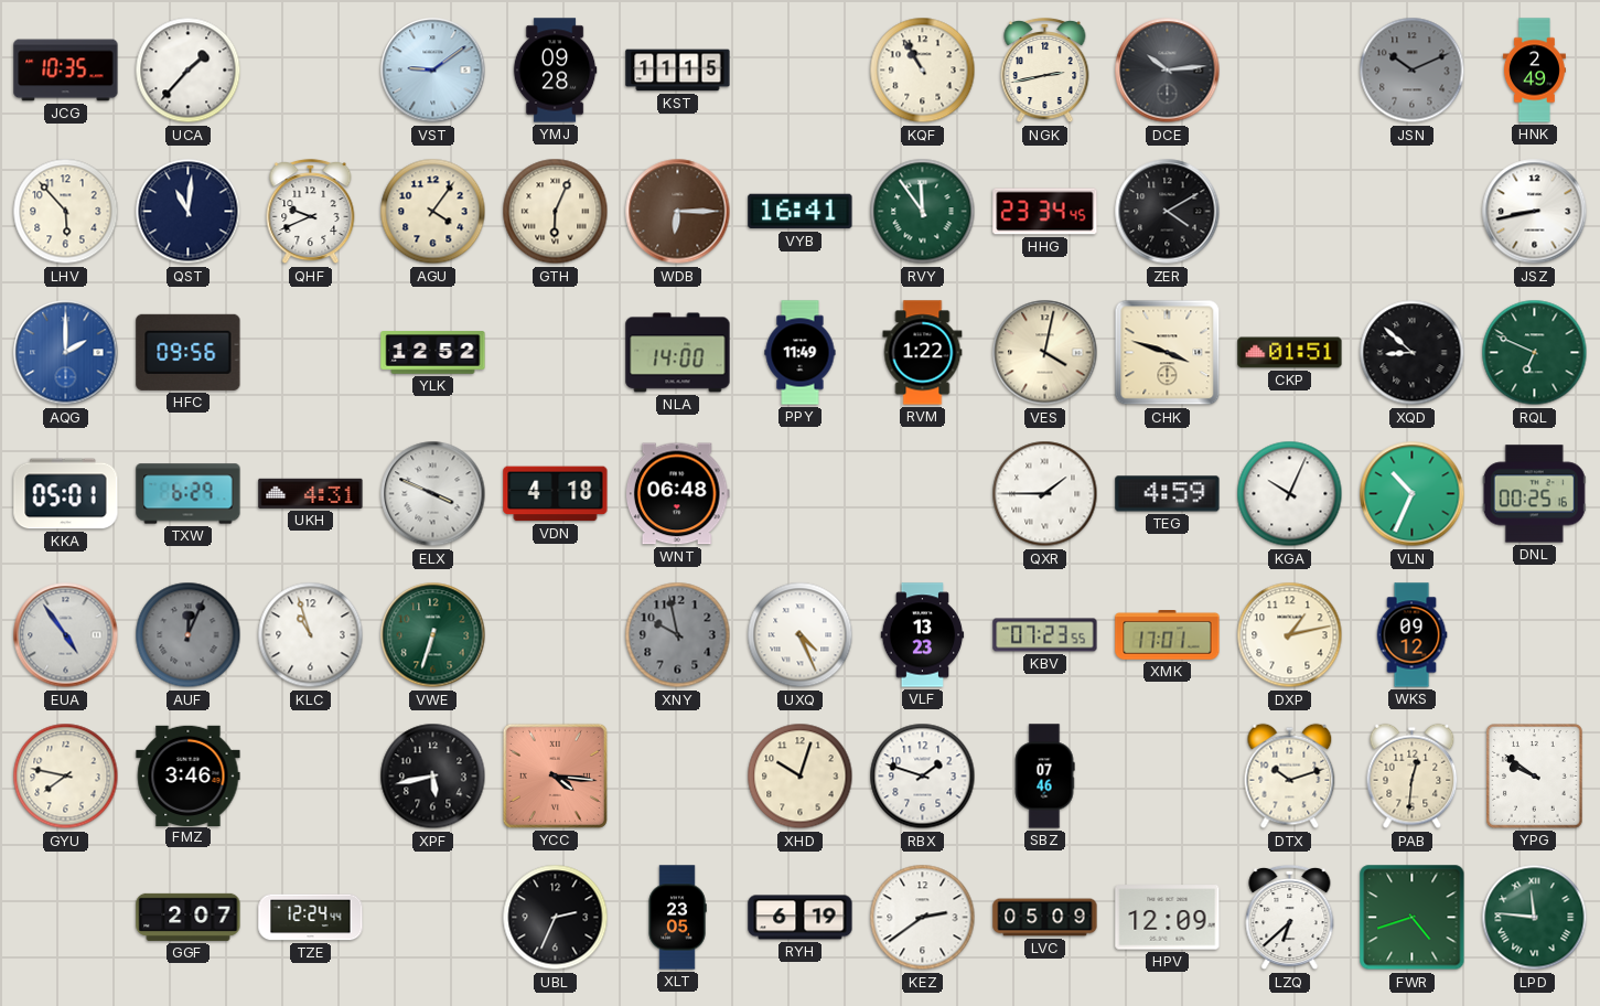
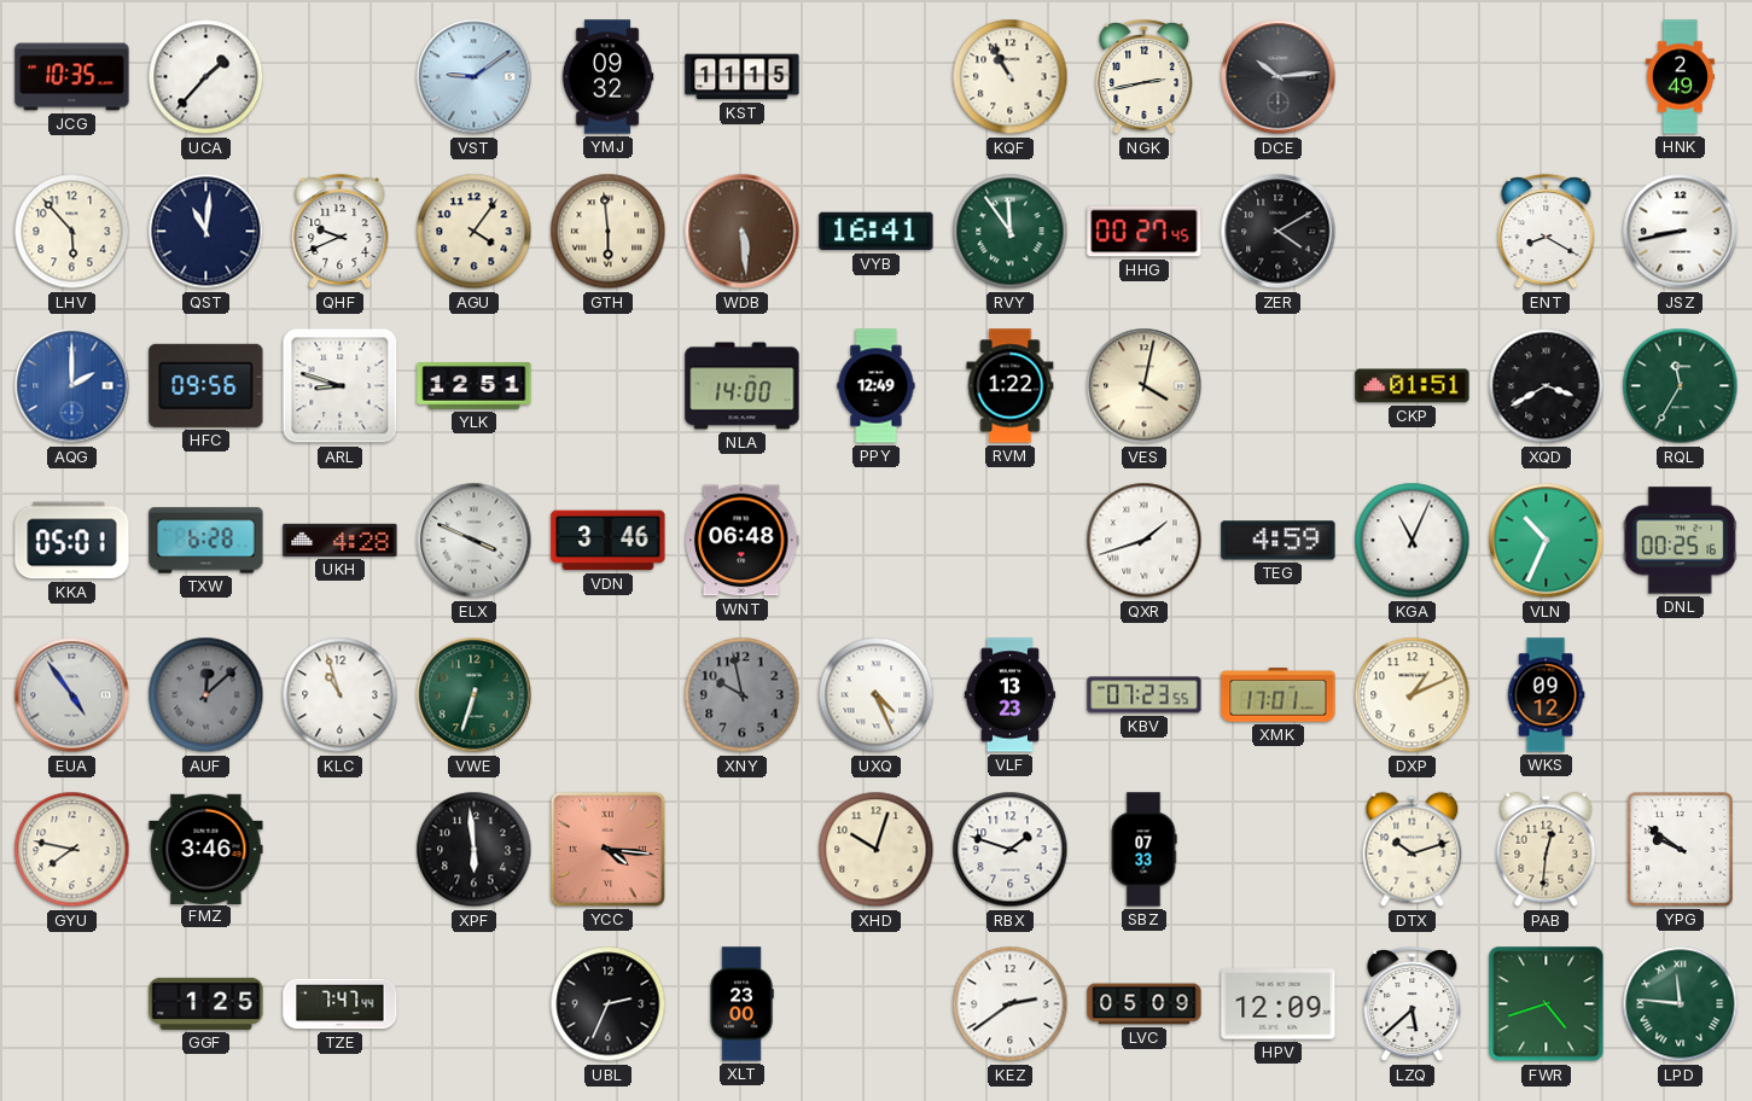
YMJ: 09:28 -> 09:32 (607, 77)
JSN: 10:11 -> none (1413, 71)
GTH: 6:04 -> 5:59 (609, 232)
WDB: 6:15 -> 5:29 (743, 232)
HHG: 23:34 -> 00:27 (1145, 232)
ENT: none -> 8:20 (1547, 232)
ARL: none -> 8:48 (340, 386)
YLK: 12:52 -> 12:51 (475, 386)
PPY: 11:49 -> 12:49 (877, 386)
CHK: 3:48 -> none (1168, 353)
XQD: 8:52 -> 3:40 (1547, 386)
RQL: 6:49 -> 11:35 (1681, 386)
TXW: 6:29 -> 6:28 (206, 541)
UKH: 4:31 -> 4:28 (340, 540)
VDN: 4:18 -> 3:46 (609, 541)
QXR: 1:45 -> 1:42 (1145, 541)
KGA: 10:04 -> 11:04 (1413, 541)
AUF: 12:04 -> 12:08 (206, 695)
DXP: 1:13 -> 1:11 (1413, 695)
XPF: 5:43 -> 5:59 (475, 850)
SBZ: 07:46 -> 07:33 (1143, 850)
GGF: 2:07 -> 1:25 (206, 1003)
TZE: 12:24 -> 7:47 (340, 1004)
XLT: 23:05 -> 23:00 (741, 1004)
RYH: 6:19 -> none (801, 918)
LZQ: 6:38 -> 5:38 (1413, 1004)
